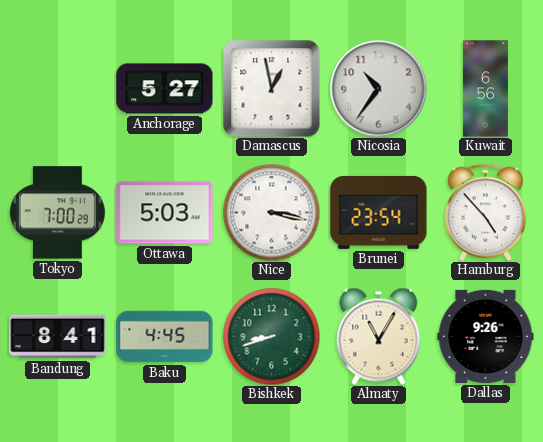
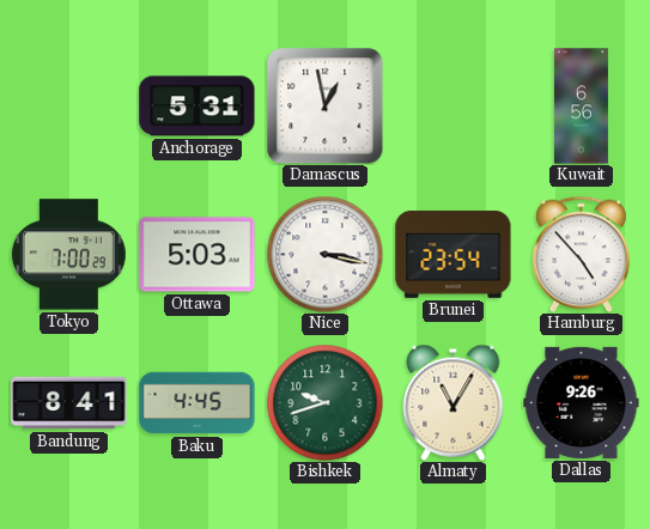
Anchorage: 5:27 -> 5:31 (198, 107)
Nicosia: 10:36 -> none (379, 89)
Bishkek: 8:42 -> 9:42 (324, 402)
